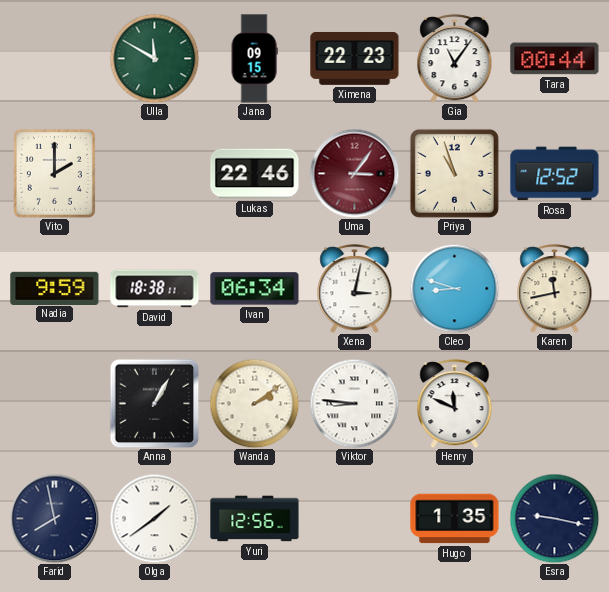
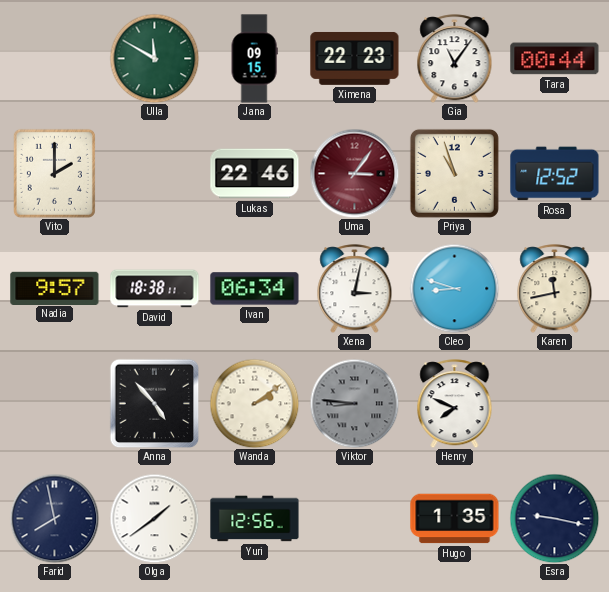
Nadia: 9:59 -> 9:57 (55, 288)
Anna: 1:05 -> 4:53 (154, 403)
Viktor dial: white -> grey (354, 403)
Henry: 11:49 -> 7:49 (455, 404)
